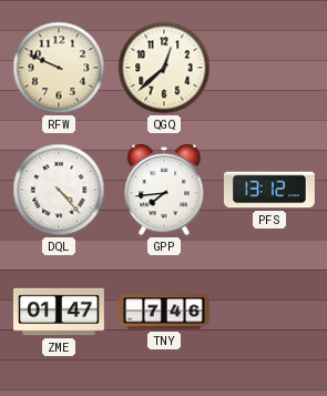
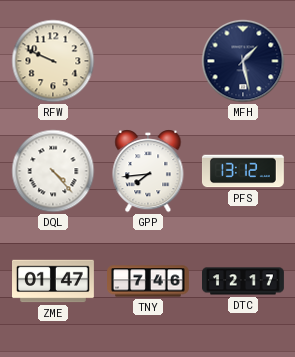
QGQ: 12:38 -> none (164, 68)
MFH: none -> 1:28 (243, 61)
DTC: none -> 12:17 (244, 281)
